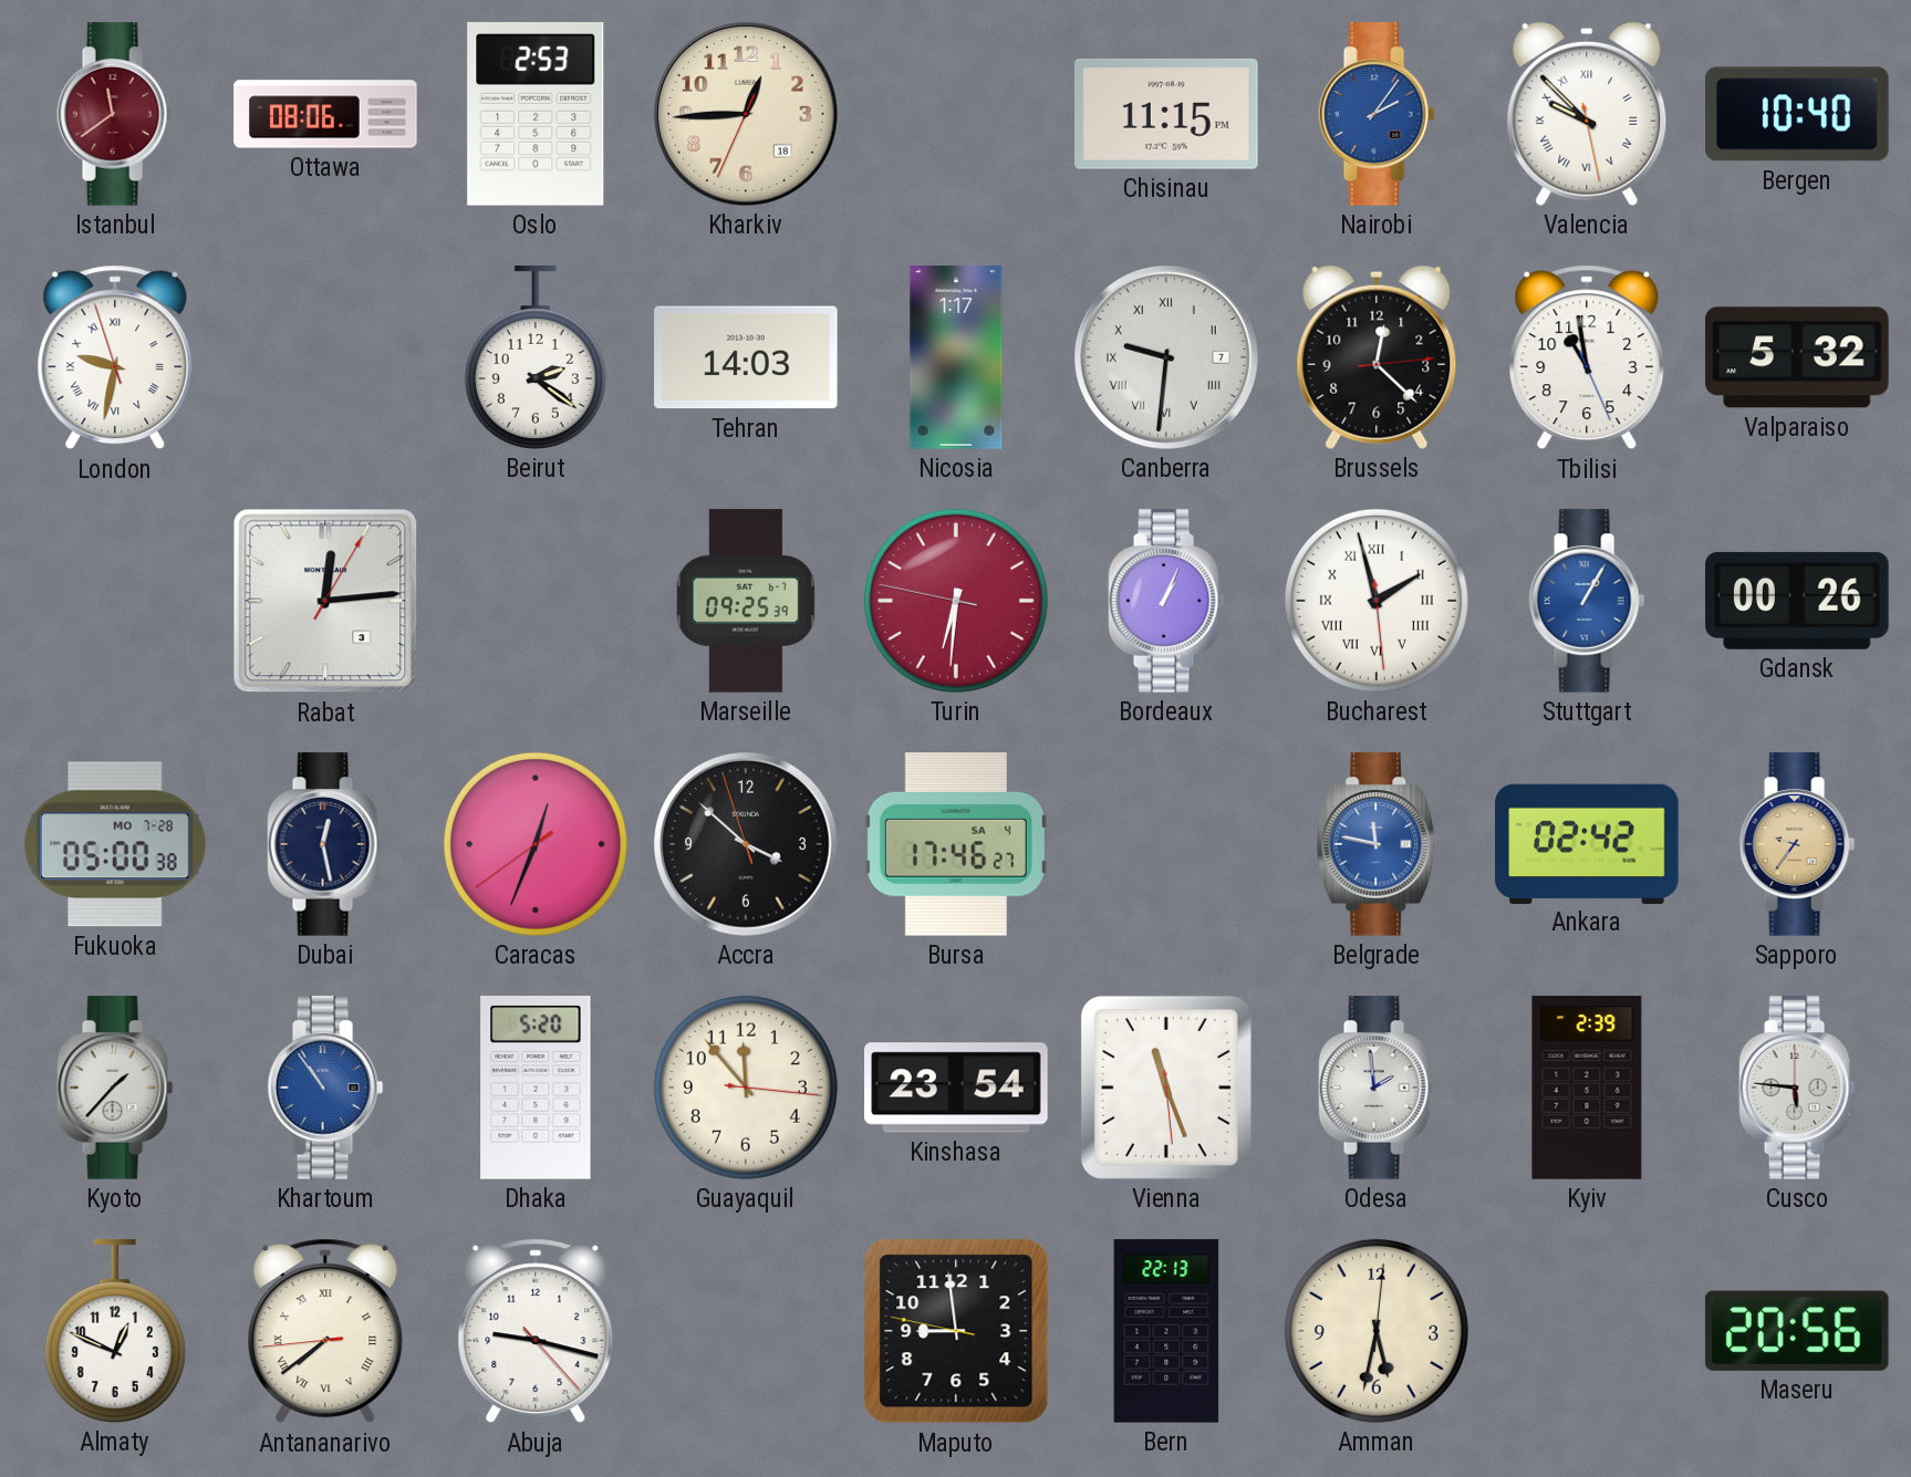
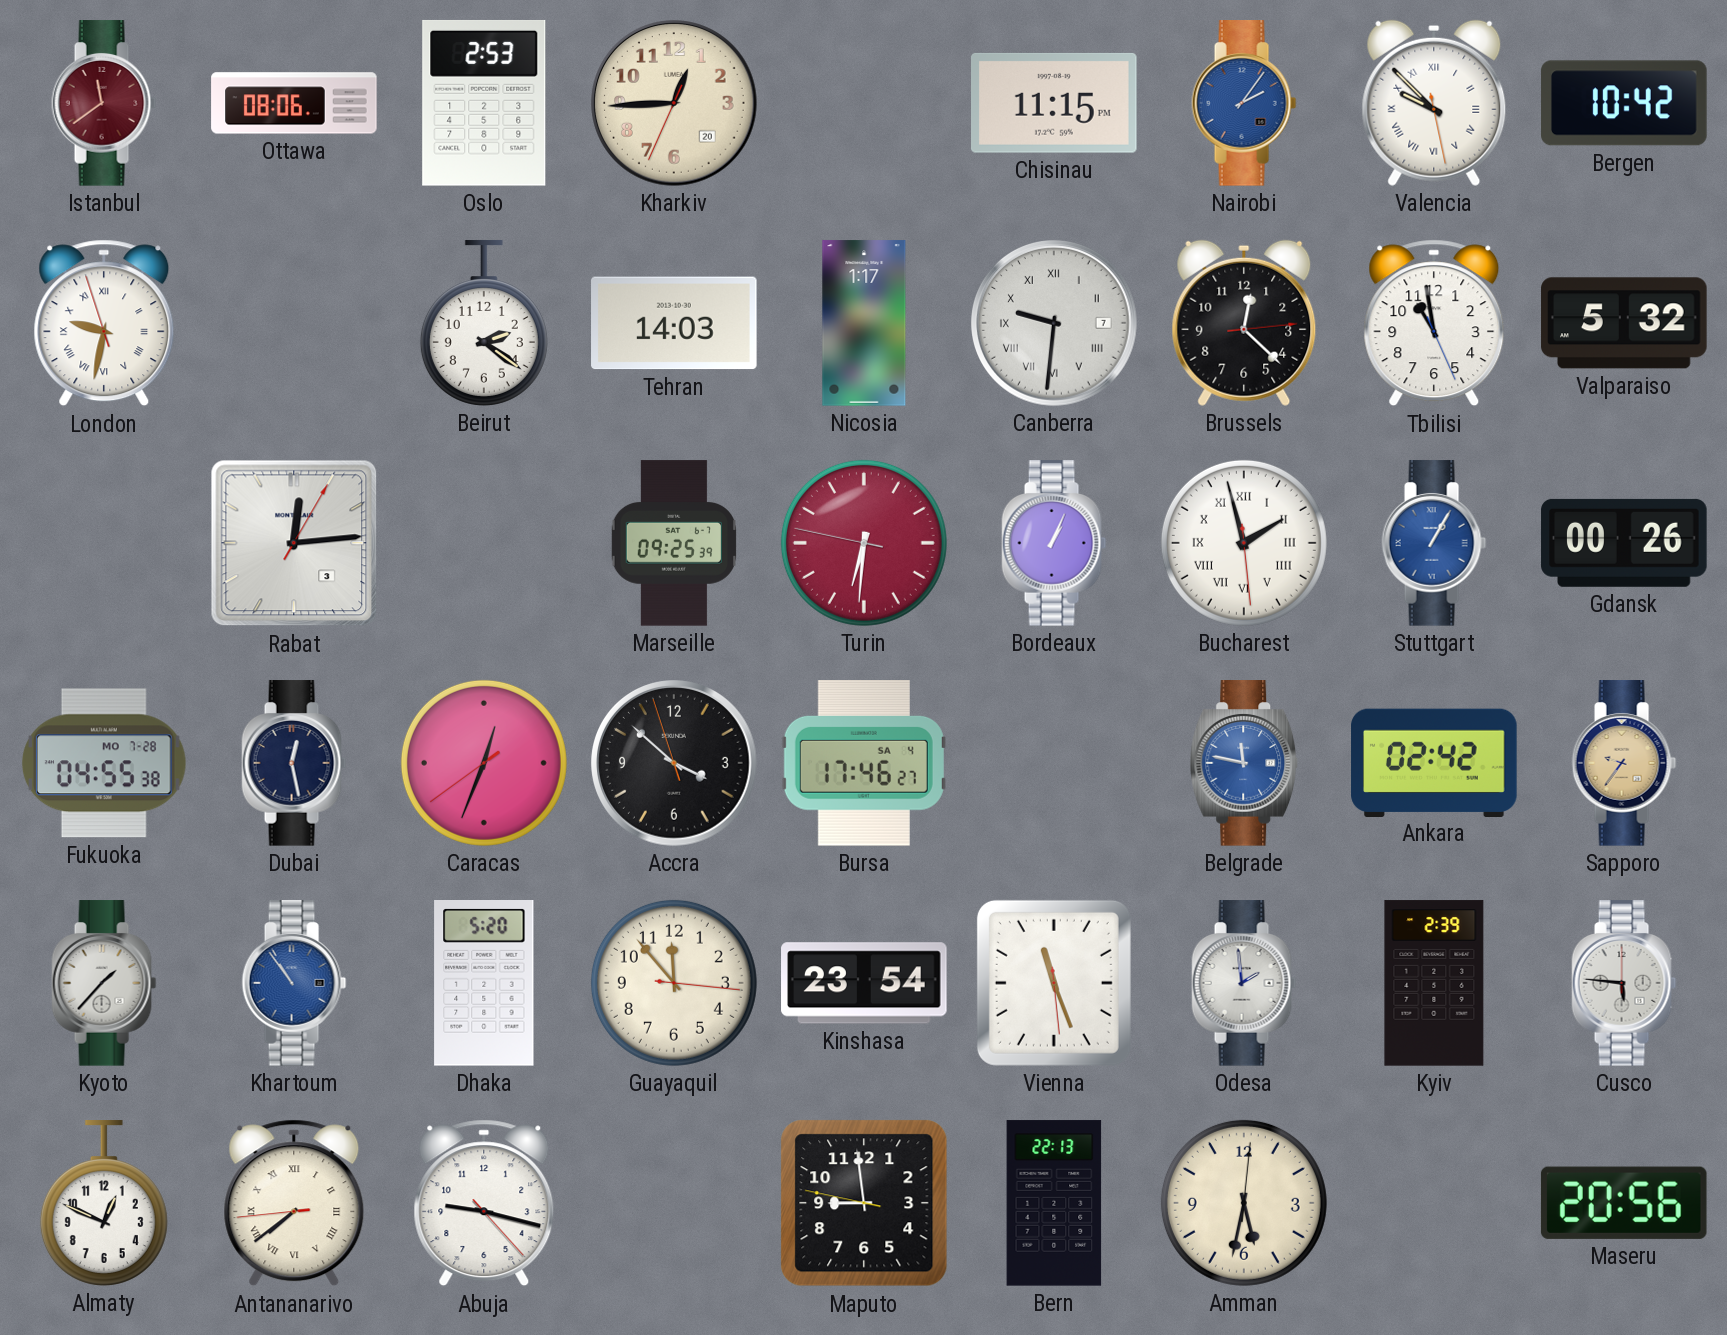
Kharkiv date: 18 -> 20 (675, 104)
Bergen: 10:40 -> 10:42 (1624, 103)
Fukuoka: 05:00 -> 04:55 (104, 763)
